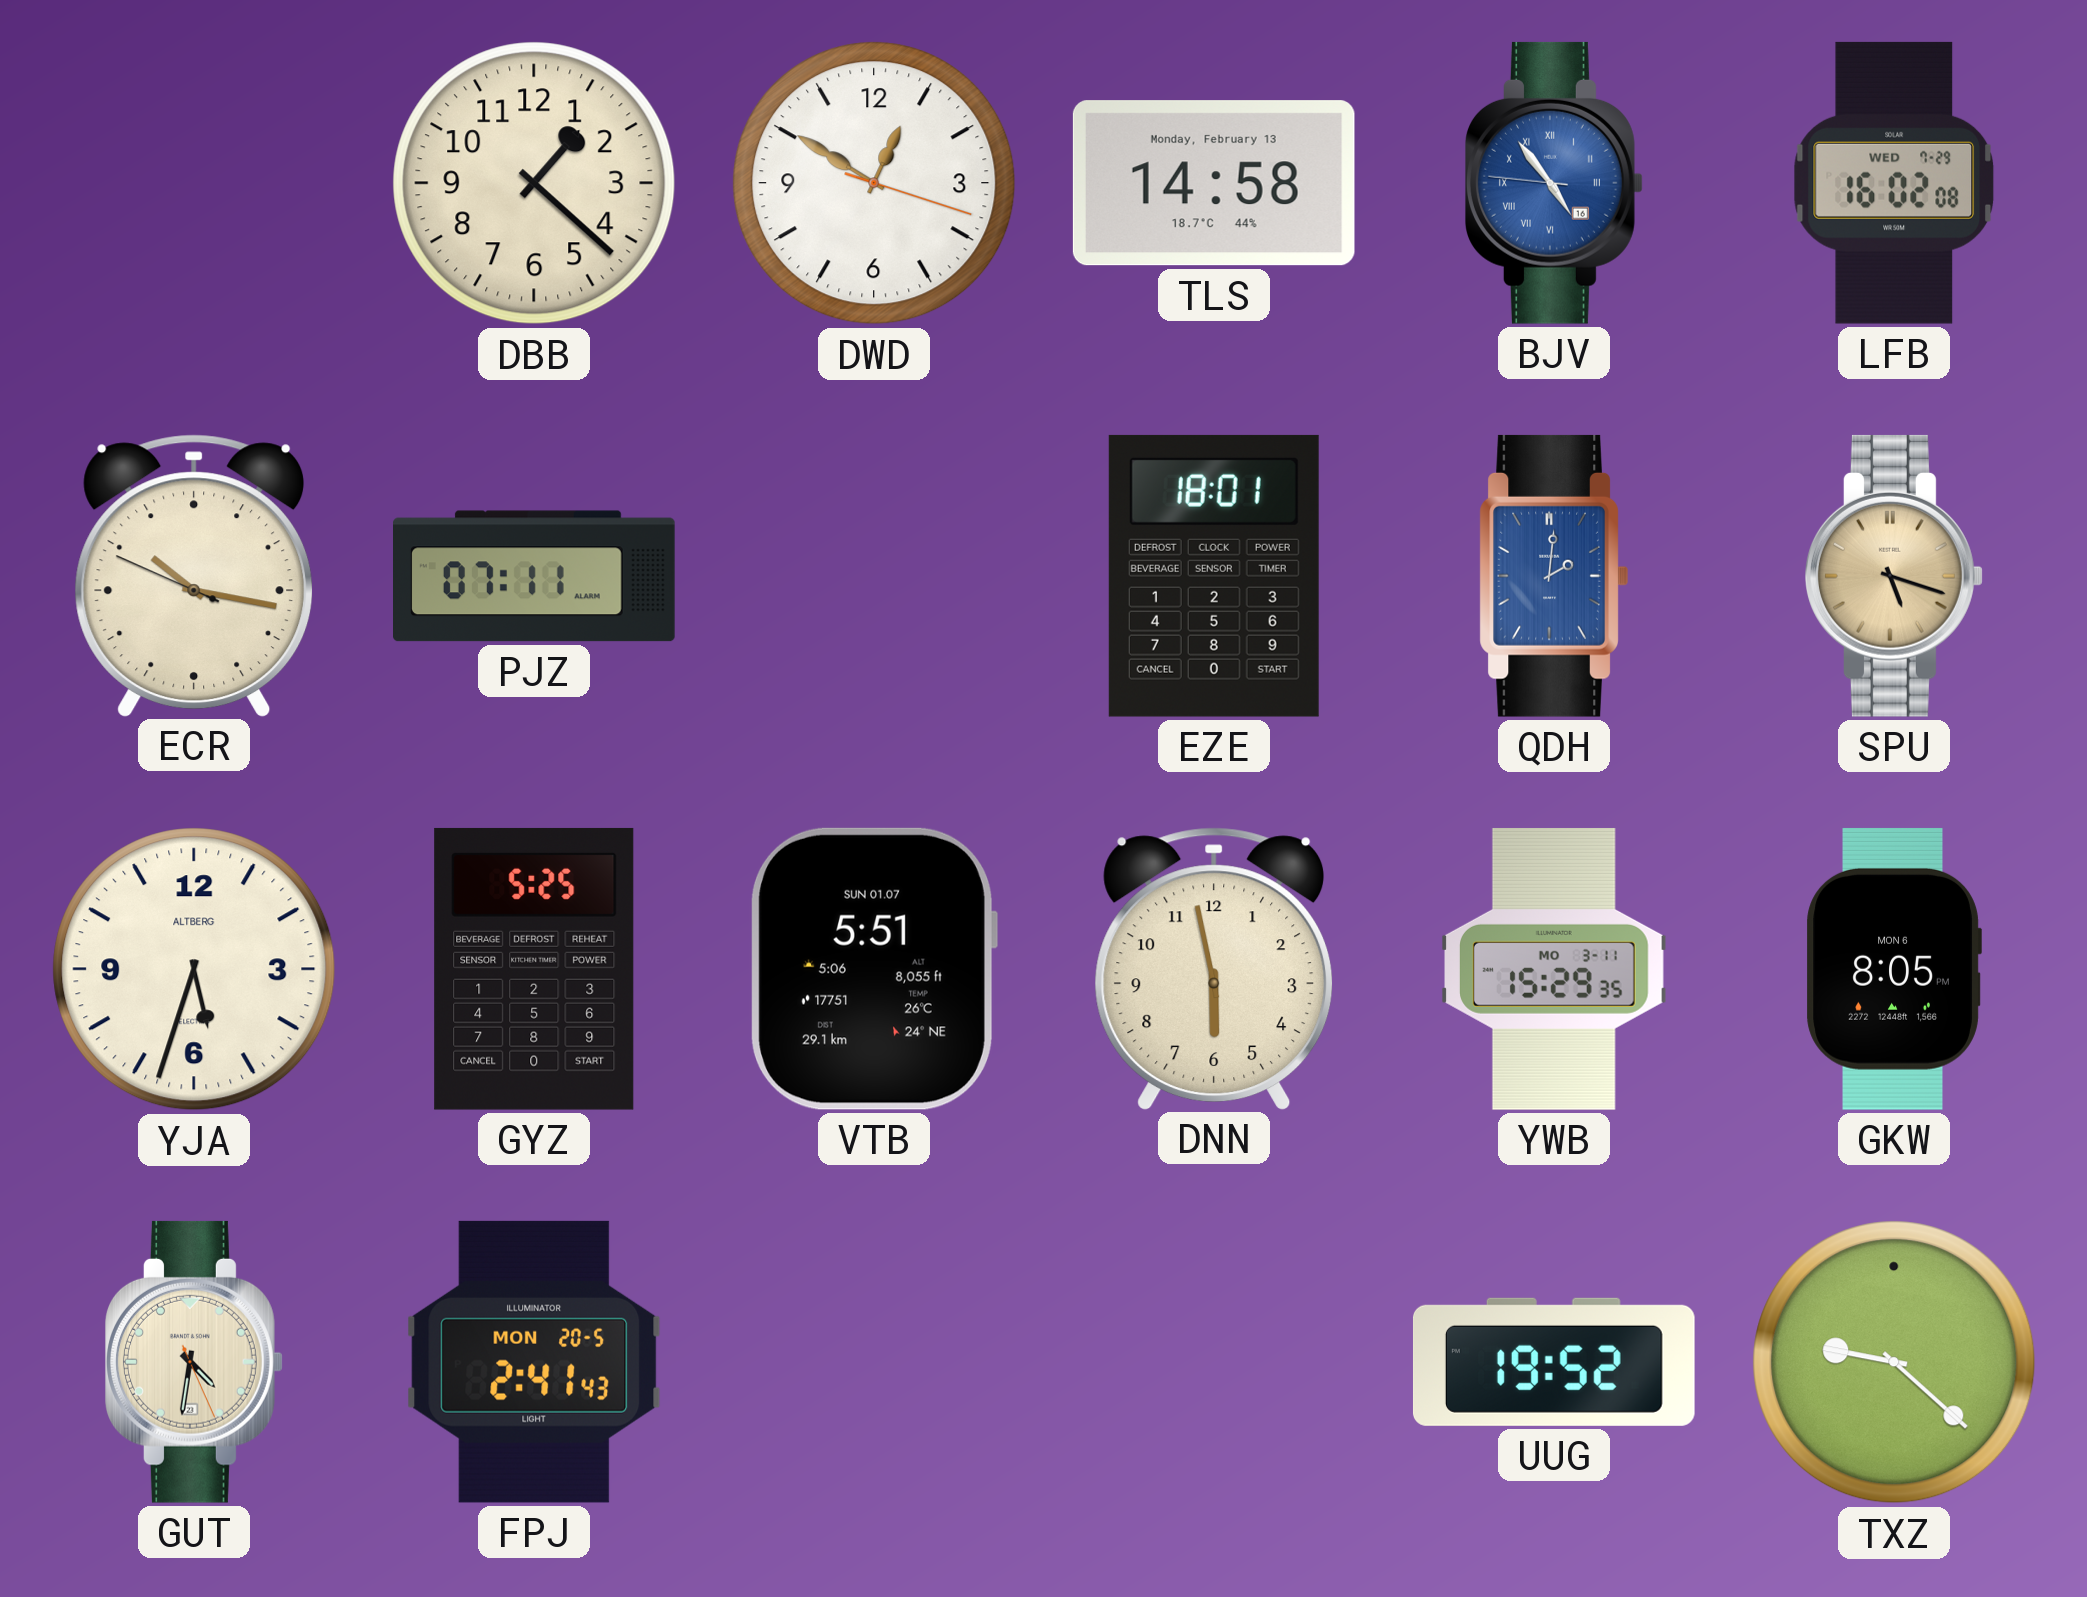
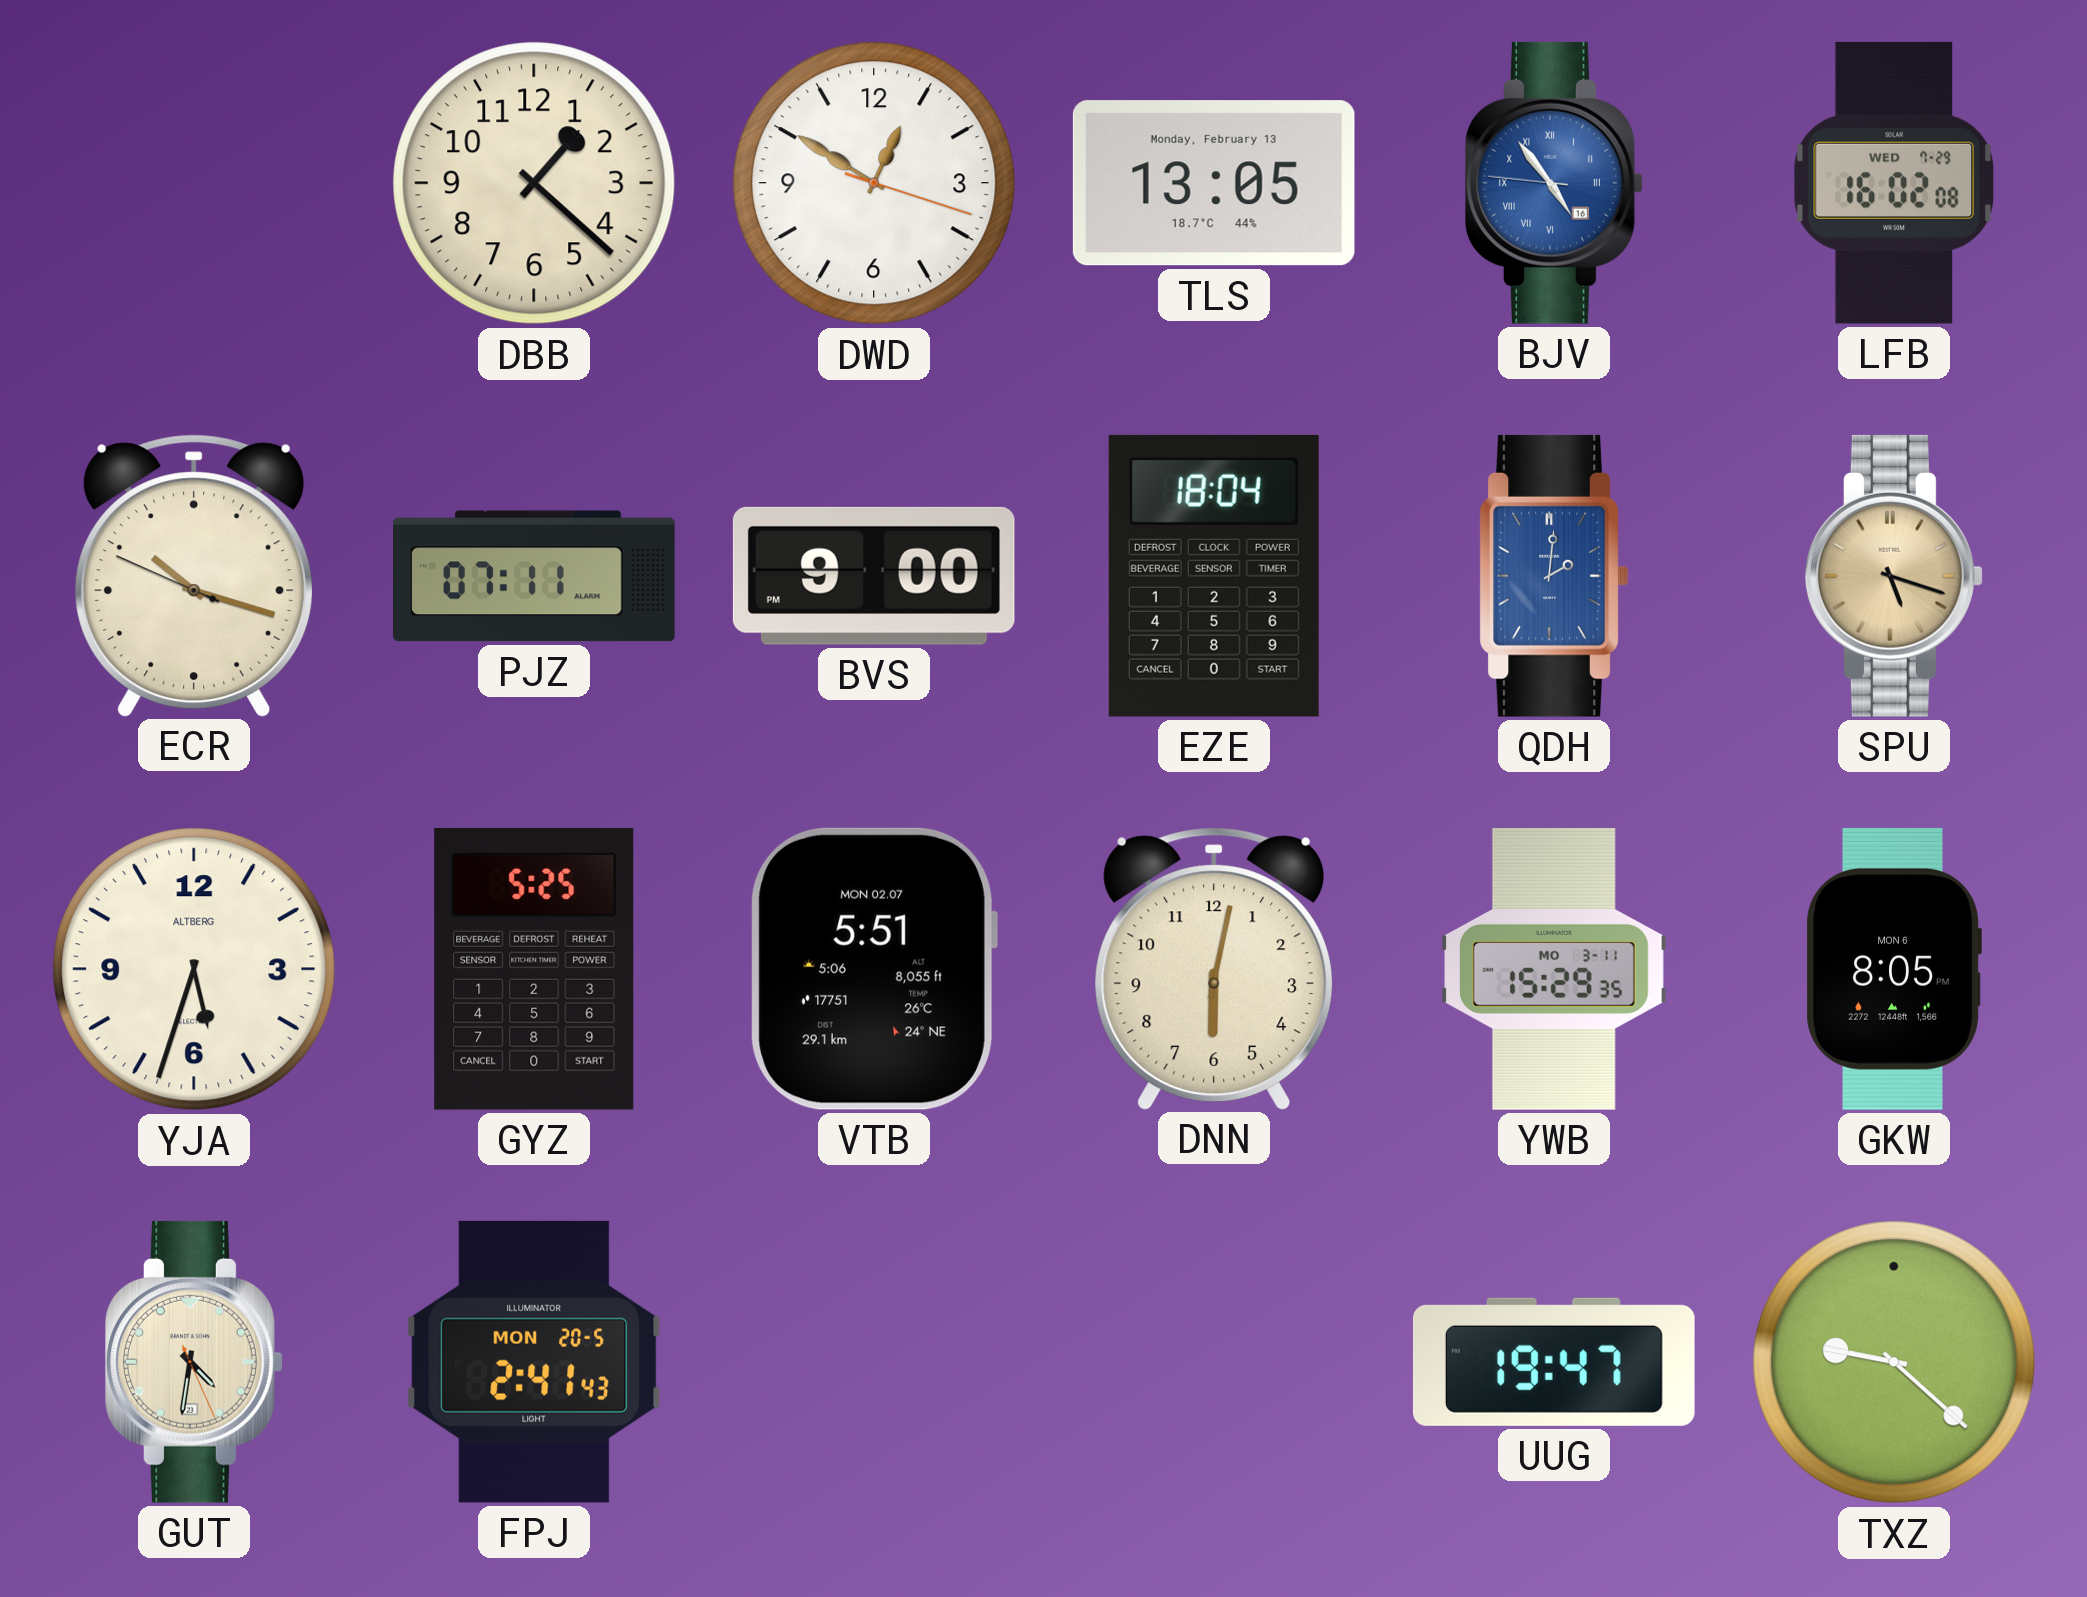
TLS: 14:58 -> 13:05 (1214, 183)
ECR: 10:16 -> 10:17 (194, 575)
BVS: none -> 9:00 (874, 576)
EZE: 18:01 -> 18:04 (1214, 576)
VTB date: SUN 01.07 -> MON 02.07 (874, 969)
DNN: 5:58 -> 6:02 (1214, 968)
UUG: 19:52 -> 19:47 (1554, 1362)
